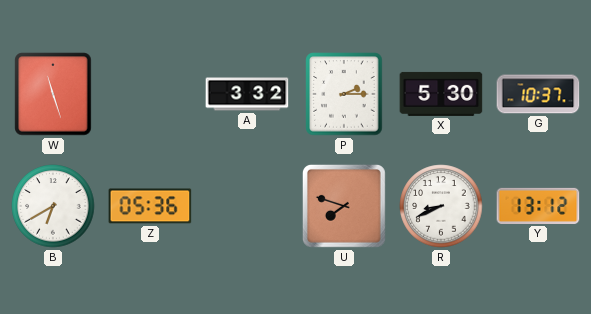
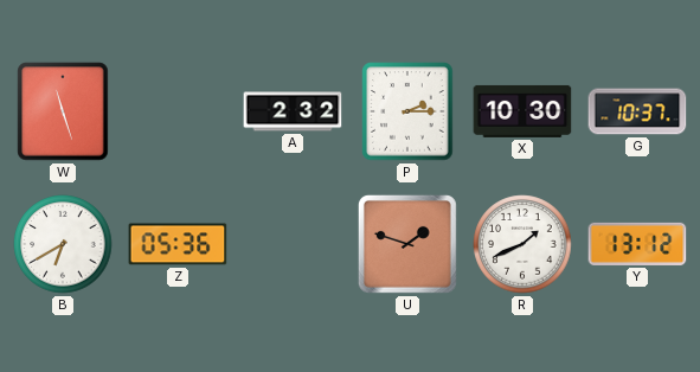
A: 3:32 -> 2:32 (293, 111)
X: 5:30 -> 10:30 (522, 111)
U: 7:48 -> 1:48 (407, 244)
R: 8:41 -> 1:41 (522, 244)
